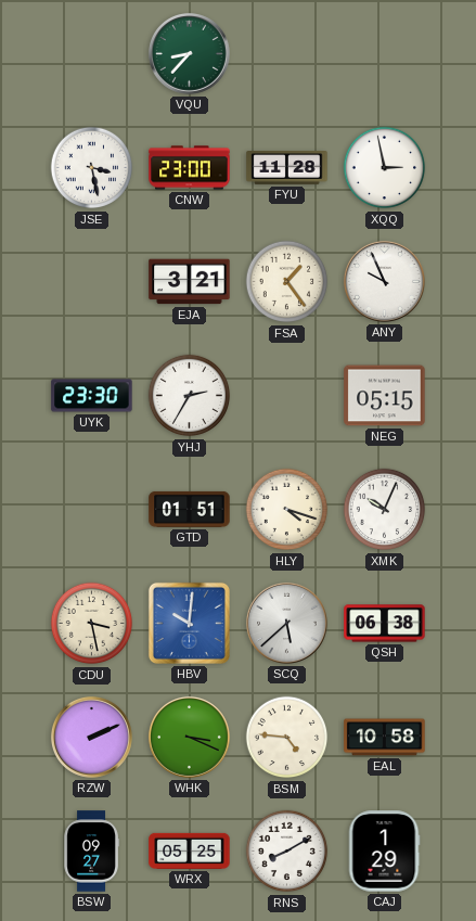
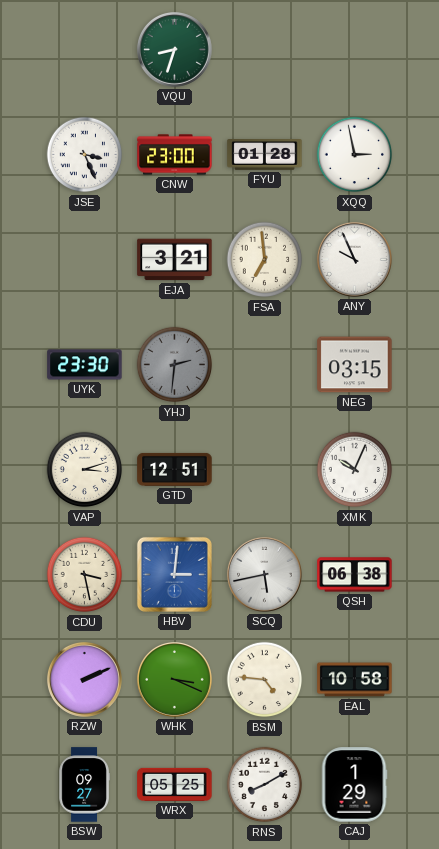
VQU: 8:37 -> 8:33 (174, 49)
JSE: 3:28 -> 3:26 (85, 155)
FYU: 11:28 -> 01:28 (265, 155)
FSA: 1:24 -> 6:59 (265, 260)
YHJ: 2:35 -> 2:31 (175, 365)
YHJ dial: white -> grey (175, 365)
NEG: 05:15 -> 03:15 (355, 365)
VAP: none -> 3:12 (85, 470)
GTD: 01:51 -> 12:51 (175, 469)
HLY: 4:18 -> none (287, 510)
HBV: 10:01 -> 3:01 (174, 574)
SCQ: 5:38 -> 5:43 (264, 574)
